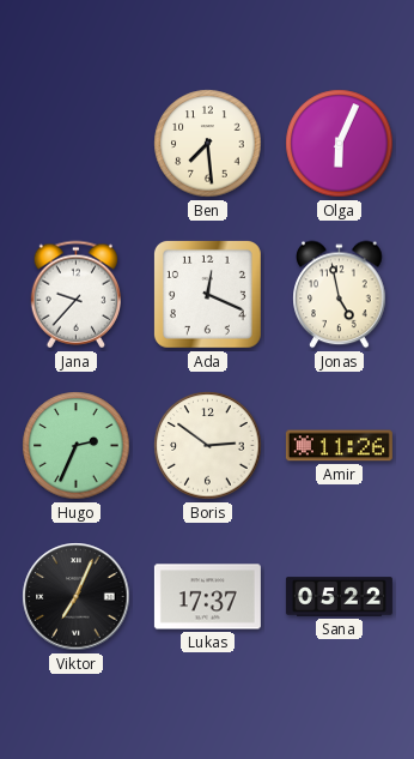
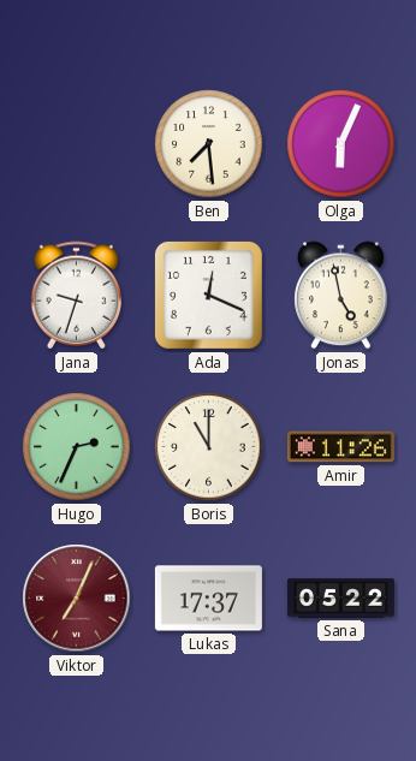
Jana: 9:37 -> 9:33 (76, 296)
Boris: 2:51 -> 11:00 (209, 447)
Viktor dial: black -> burgundy (77, 599)
